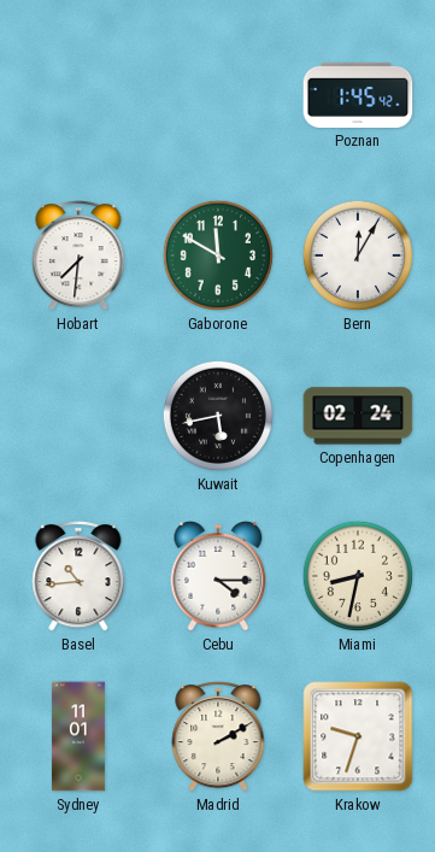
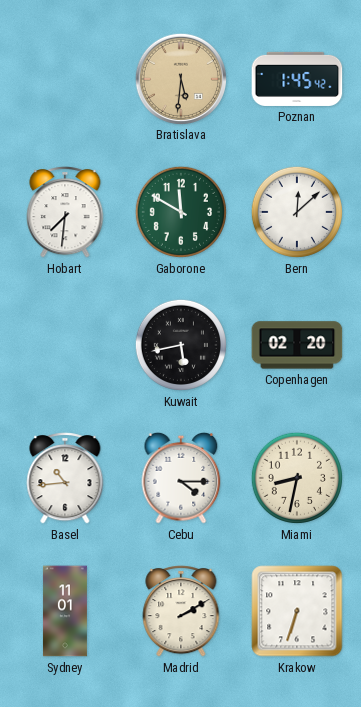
Bratislava: none -> 5:31 (180, 78)
Bern: 12:05 -> 12:08 (297, 212)
Copenhagen: 02:24 -> 02:20 (297, 345)
Krakow: 9:33 -> 6:33 (297, 611)
